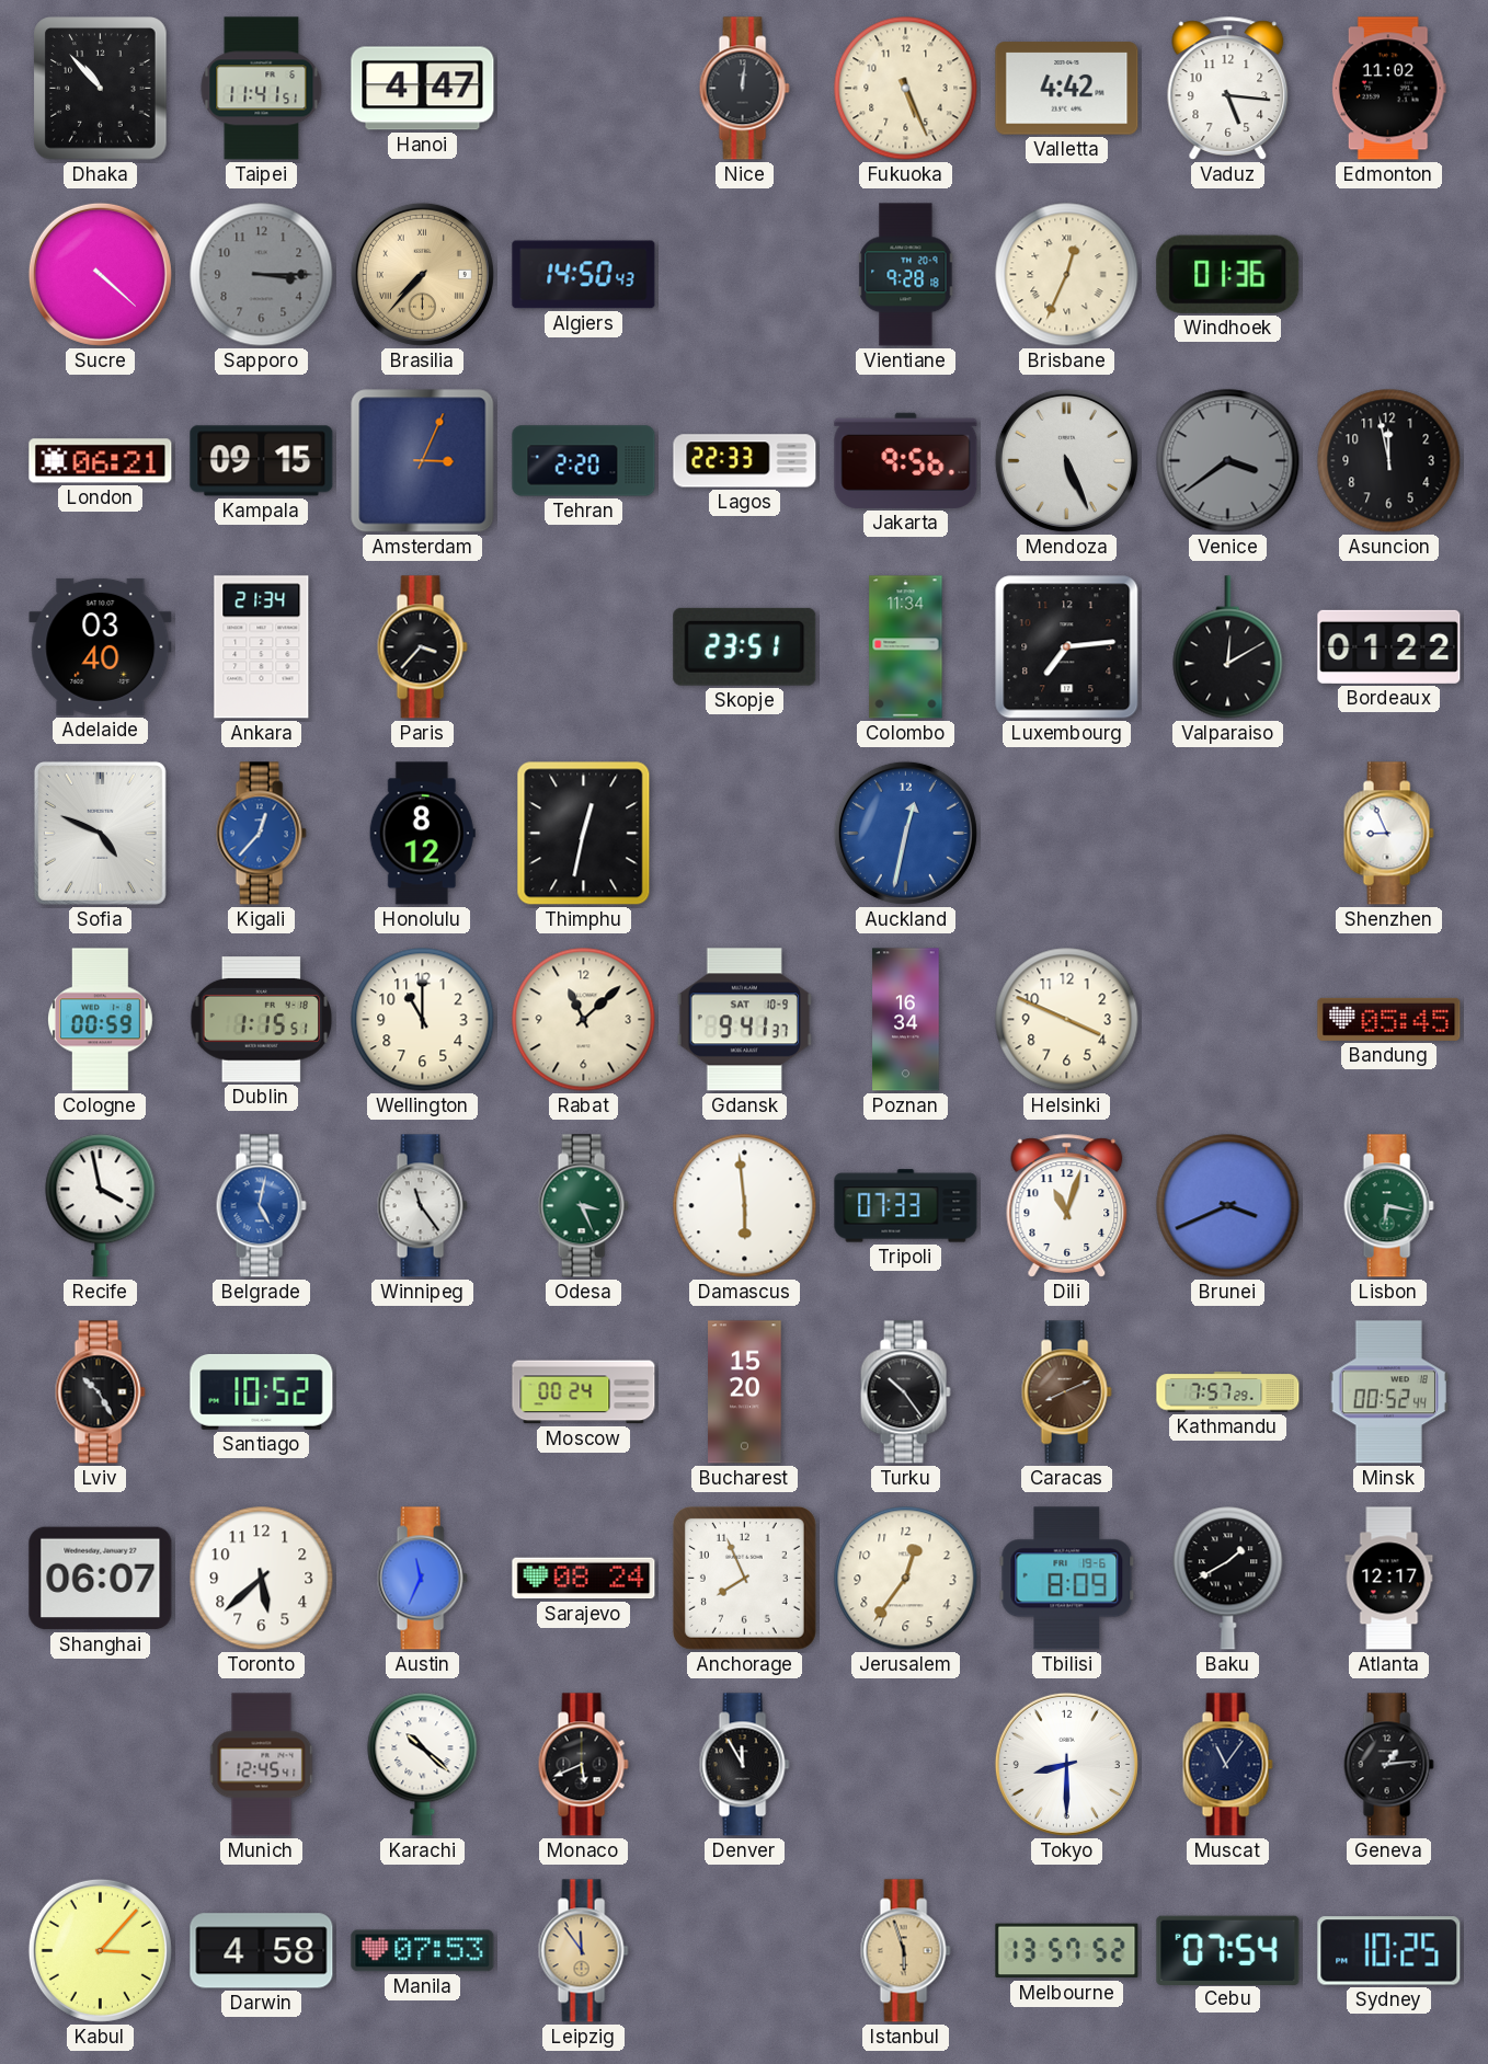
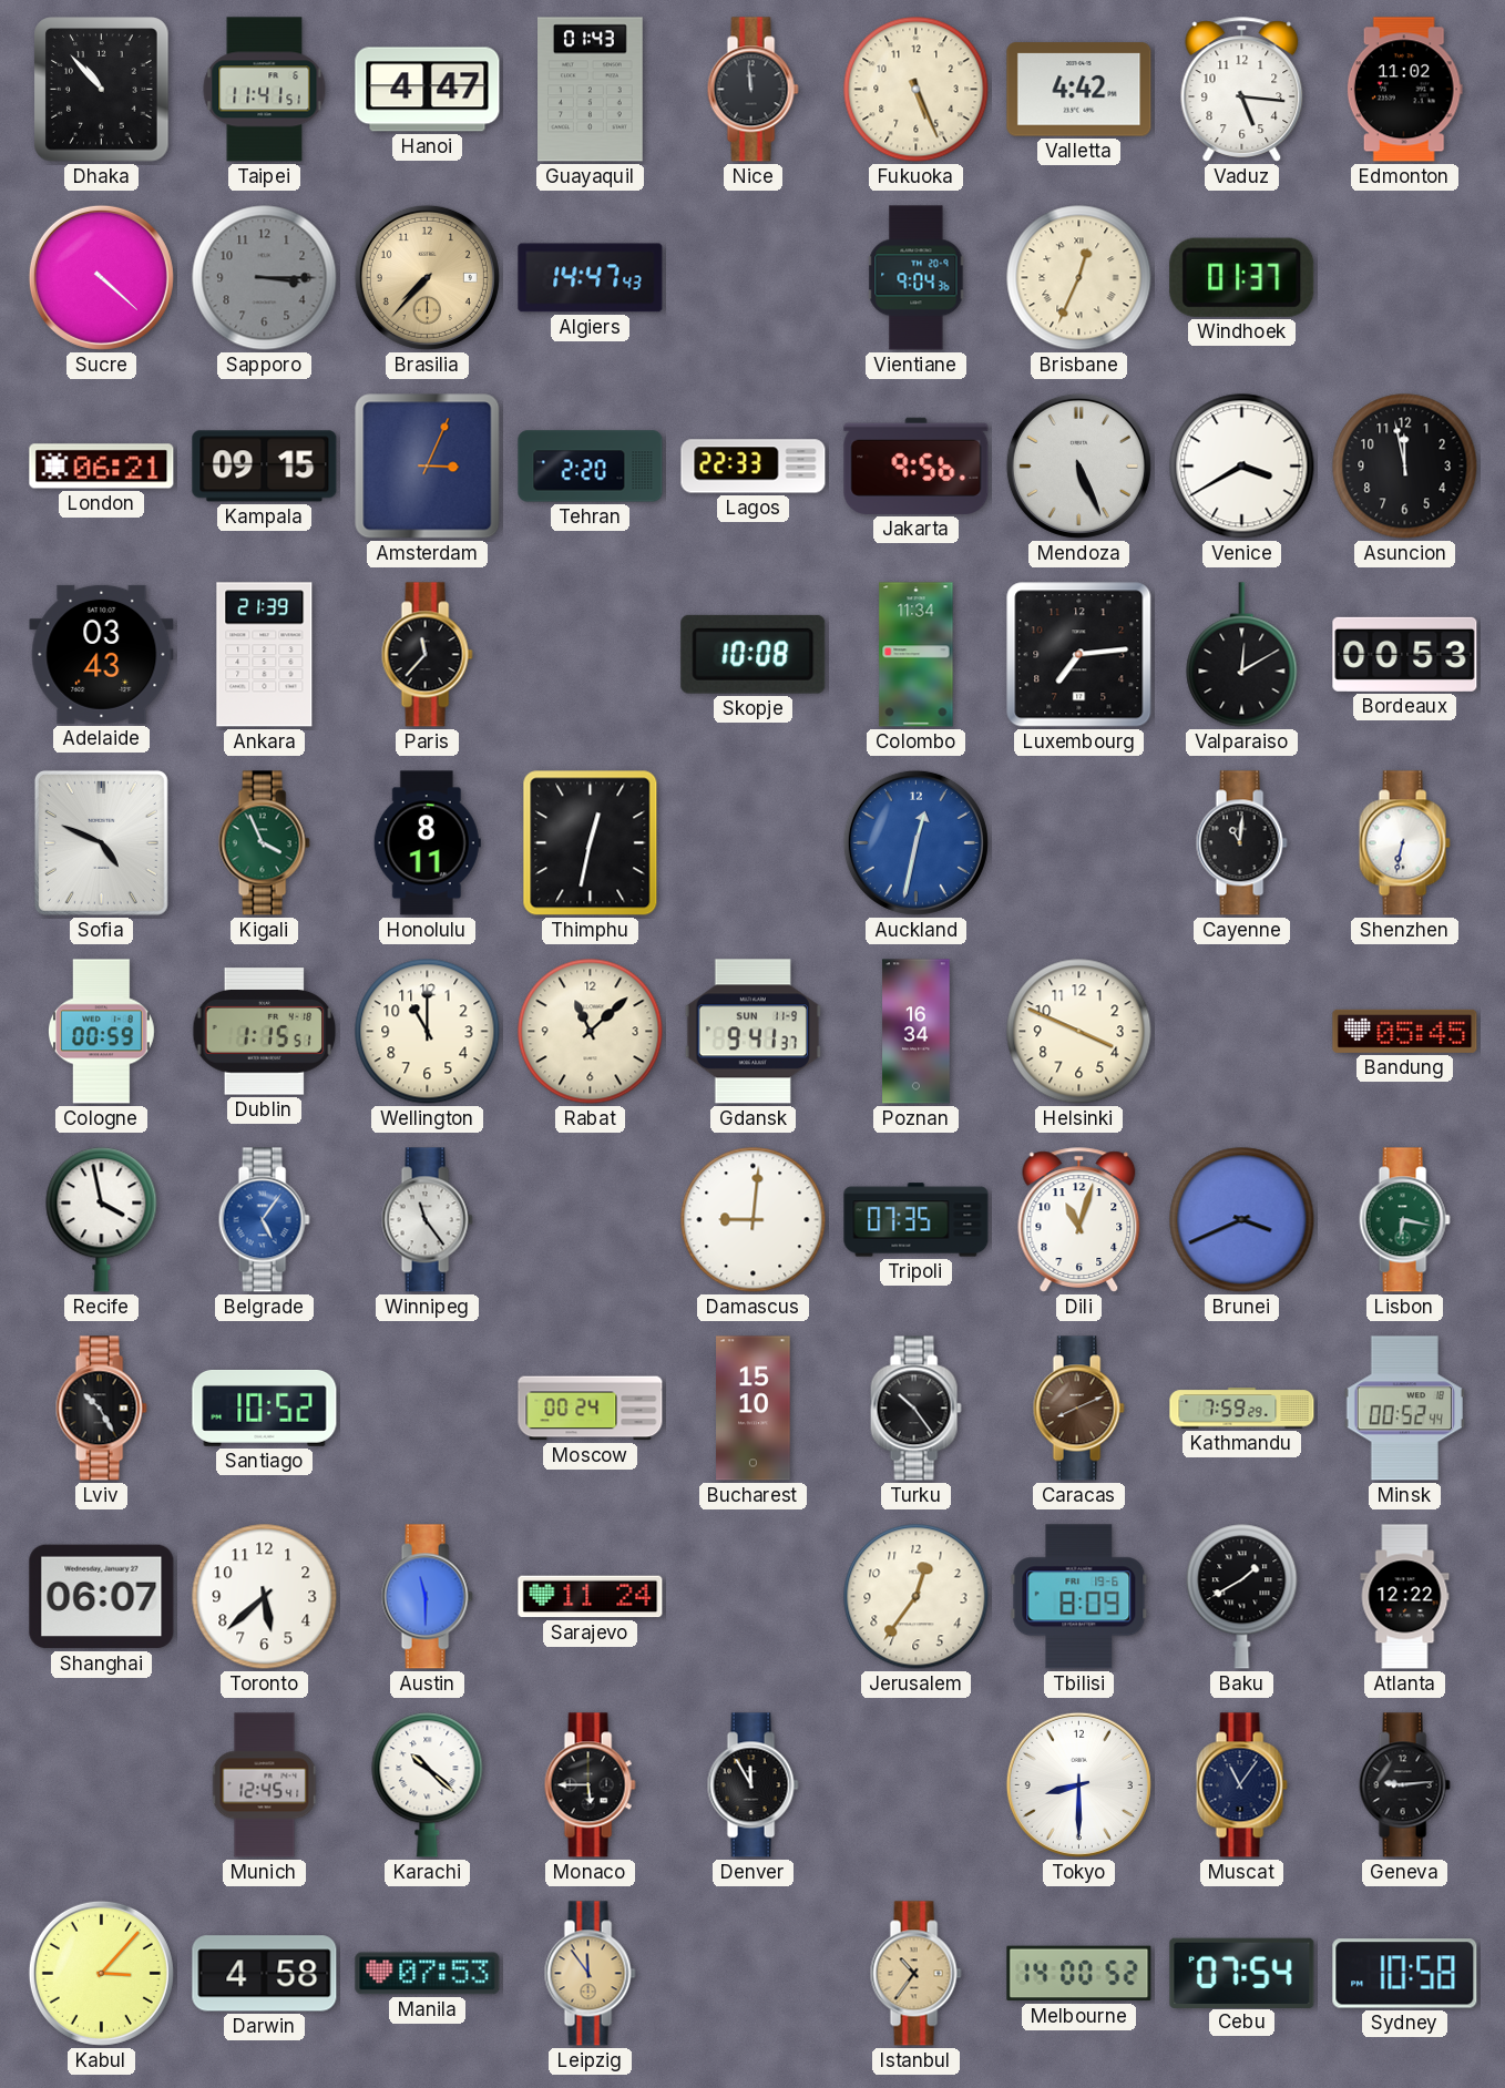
Guayaquil: none -> 01:43 (591, 90)
Nice: 12:01 -> 11:59 (752, 90)
Brasilia numerals: Roman -> Arabic (427, 277)
Algiers: 14:50 -> 14:47 (591, 278)
Vientiane: 9:28 -> 9:04 (917, 278)
Windhoek: 01:36 -> 01:37 (1242, 277)
Venice: 3:39 -> 3:40 (1242, 467)
Venice dial: grey -> white (1242, 467)
Adelaide: 03:40 -> 03:43 (102, 654)
Ankara: 21:34 -> 21:39 (265, 655)
Paris: 3:37 -> 11:37 (427, 655)
Skopje: 23:51 -> 10:08 (754, 654)
Bordeaux: 01:22 -> 00:53 (1405, 654)
Kigali: 12:37 -> 3:56 (264, 843)
Kigali dial: blue -> green (264, 843)
Honolulu: 8:12 -> 8:11 (427, 843)
Cayenne: none -> 11:01 (1241, 843)
Shenzhen: 8:56 -> 6:32 (1404, 843)
Gdansk date: SAT 10-9 -> SUN 11-9 (752, 1032)
Belgrade: 5:02 -> 5:06 (264, 1220)
Odesa: 3:26 -> none (583, 1206)
Damascus: 5:59 -> 9:01 (754, 1220)
Tripoli: 07:33 -> 07:35 (917, 1220)
Bucharest: 15:20 -> 15:10 (754, 1409)
Kathmandu: 7:57 -> 7:59 (1242, 1409)
Austin: 11:34 -> 11:30 (427, 1597)
Sarajevo: 08:24 -> 11:24 (591, 1597)
Anchorage: 7:56 -> none (744, 1578)
Atlanta: 12:17 -> 12:22 (1405, 1597)
Monaco: 5:41 -> 5:45 (590, 1785)
Geneva: 1:14 -> 9:14 (1404, 1785)
Istanbul: 5:57 -> 10:36 (915, 1974)
Melbourne: 13:57 -> 14:00 (1079, 1974)
Sydney: 10:25 -> 10:58 (1405, 1974)
